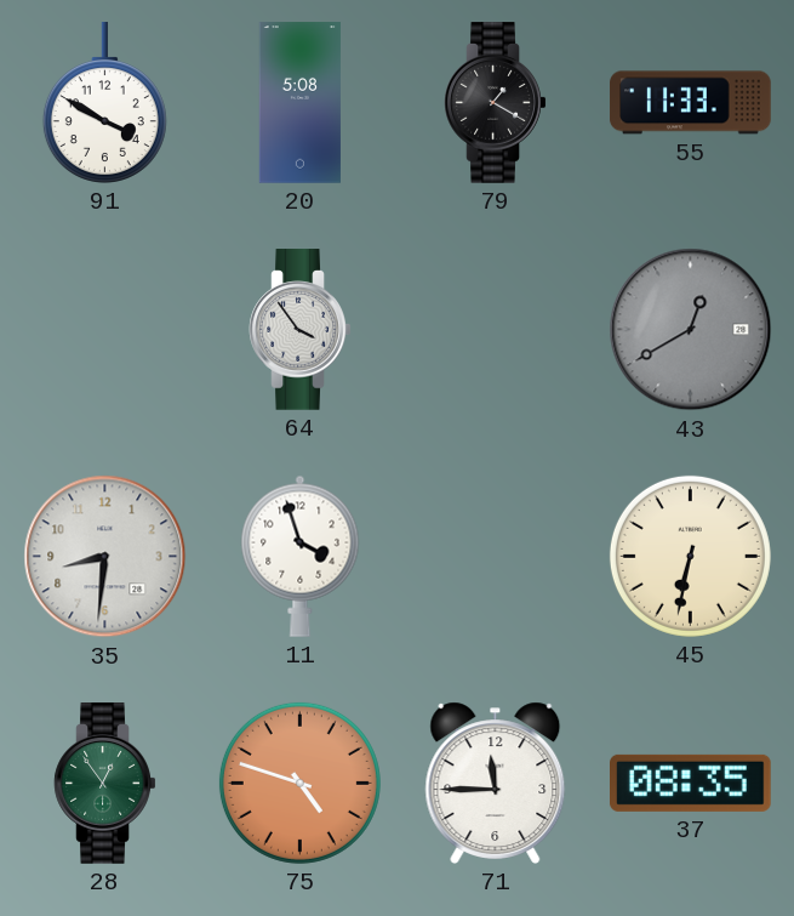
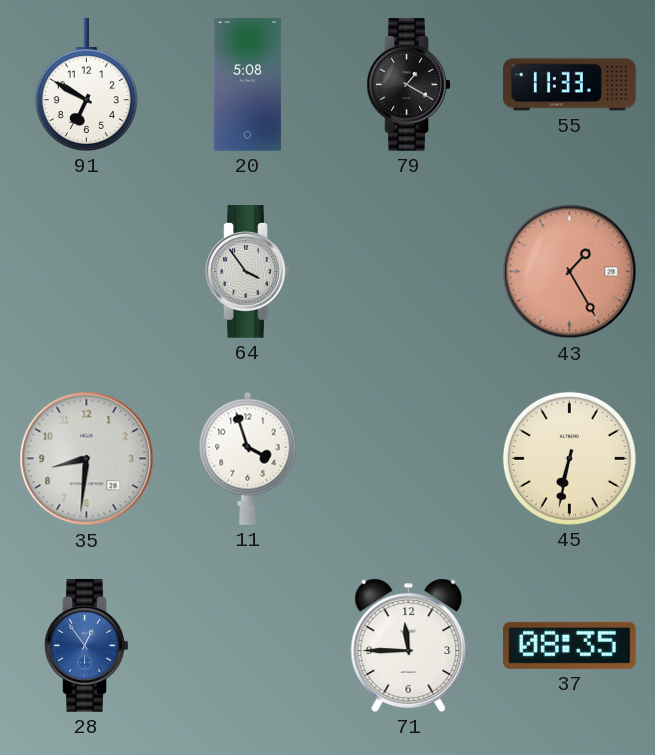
91: 3:50 -> 6:50 (86, 85)
43: 12:40 -> 1:25 (570, 272)
43 dial: grey -> salmon (570, 272)
28 dial: green -> blue (87, 646)
75: 4:48 -> none (299, 783)
